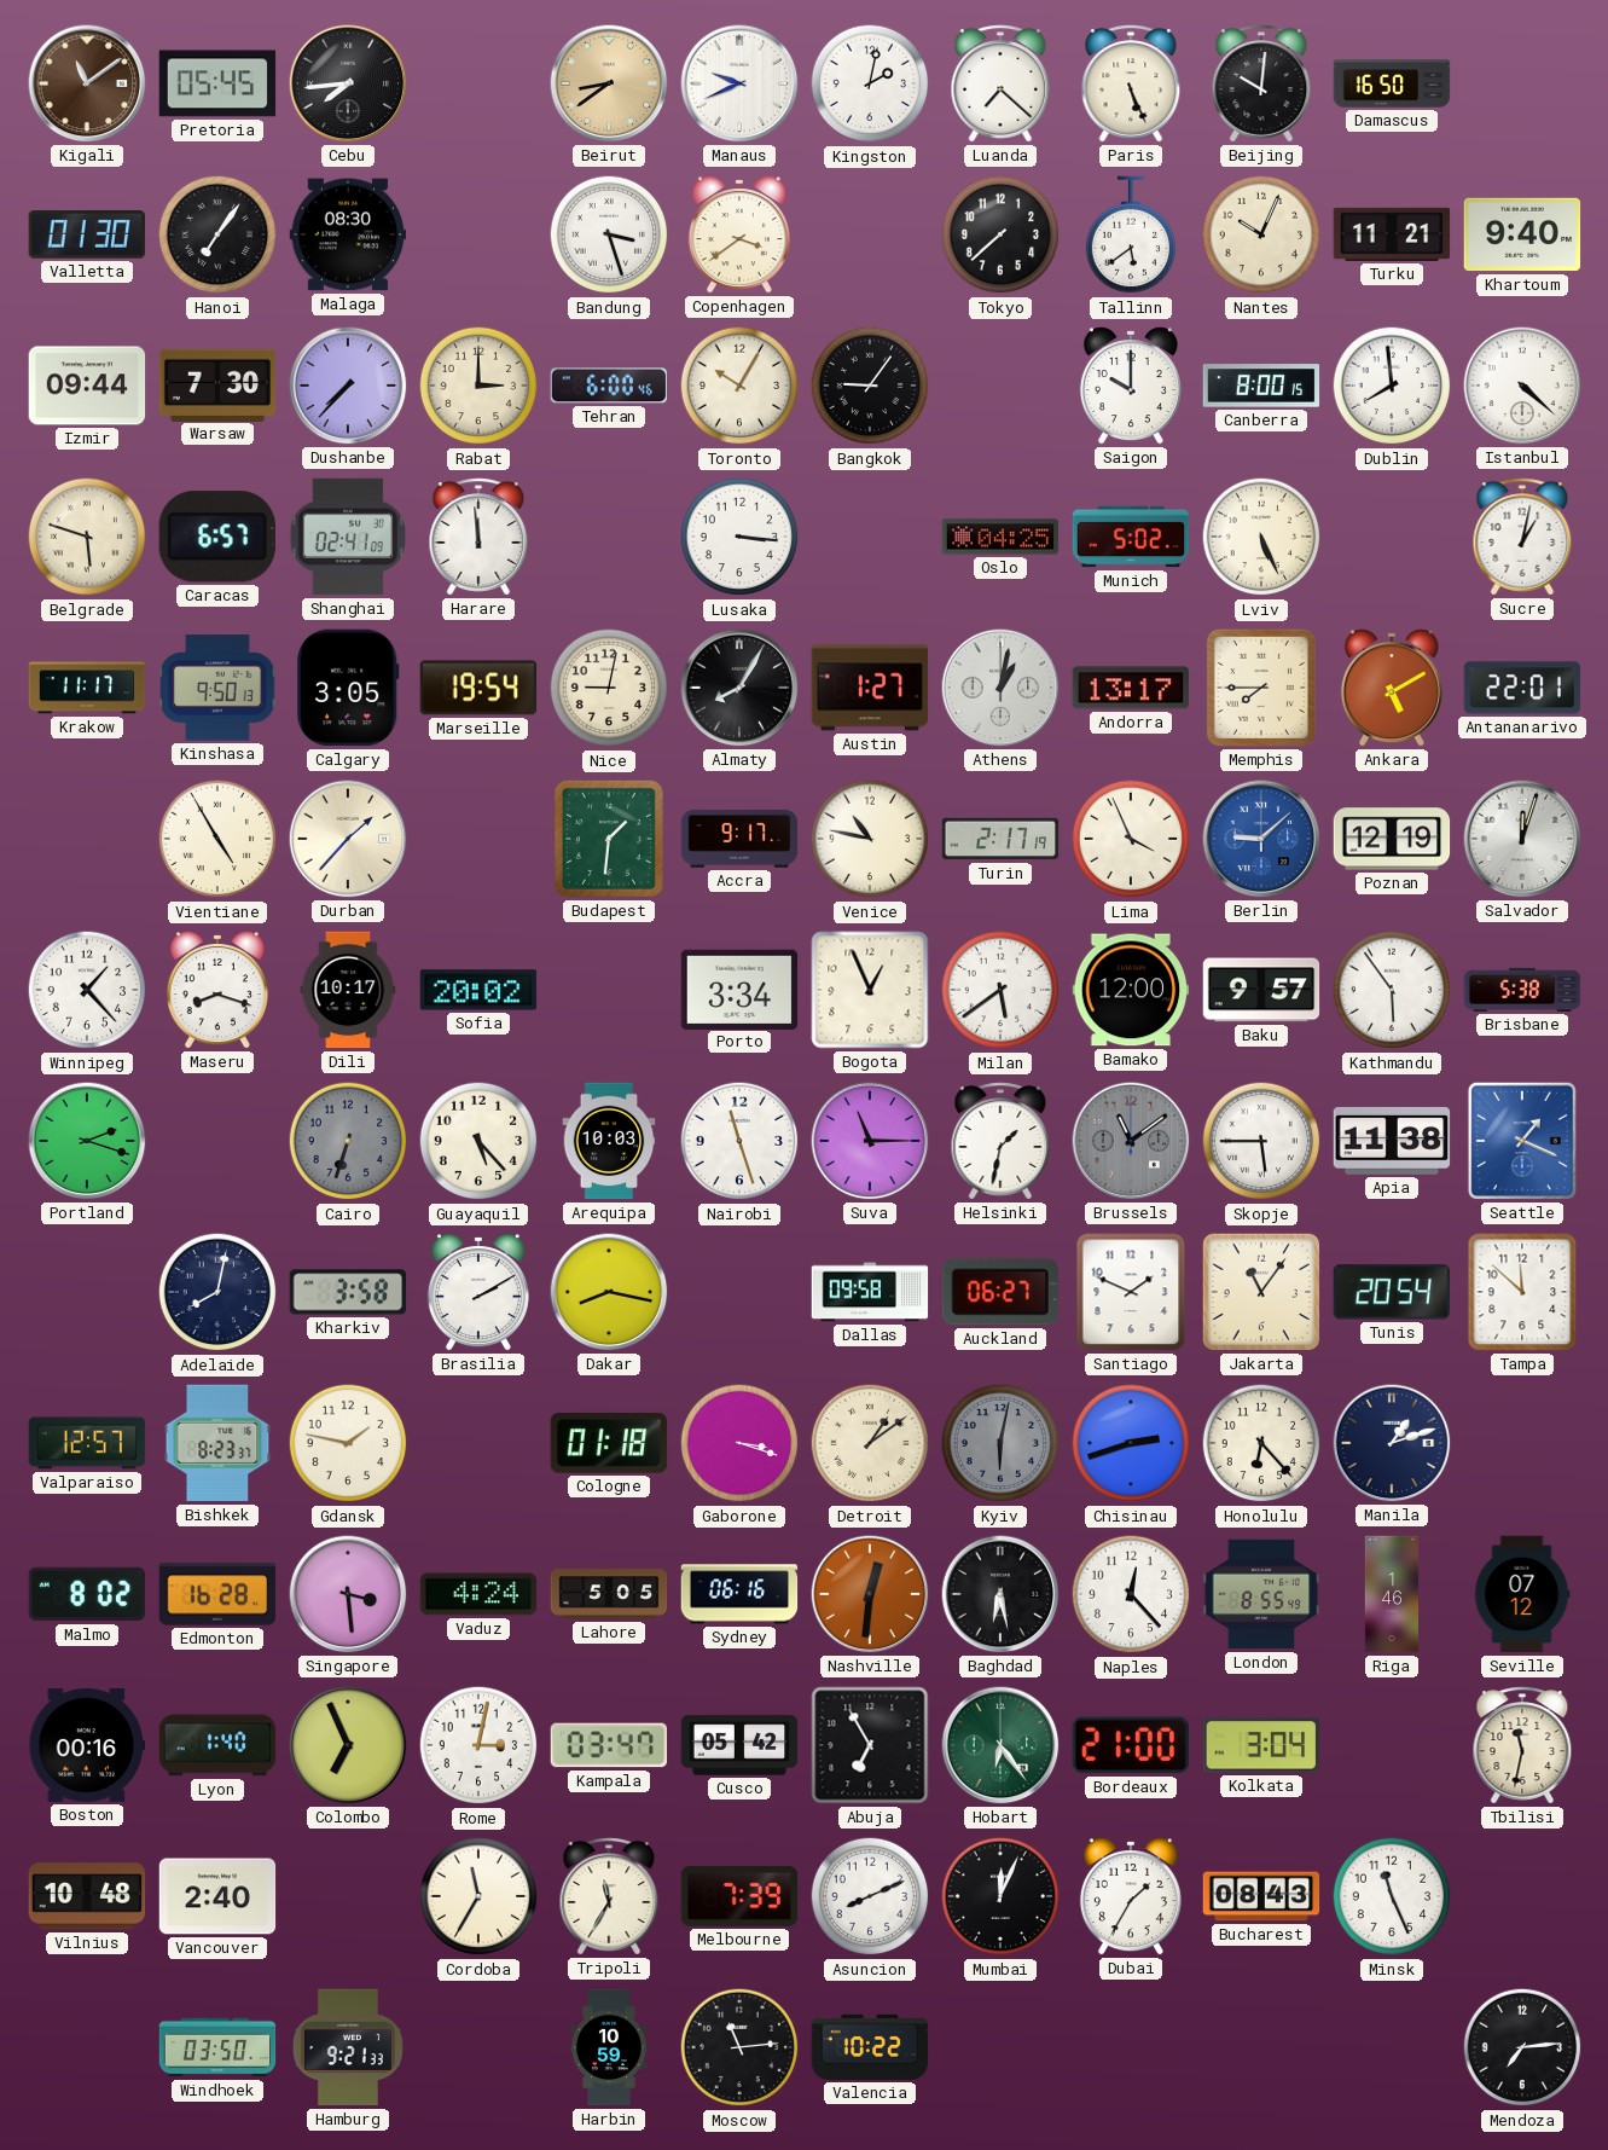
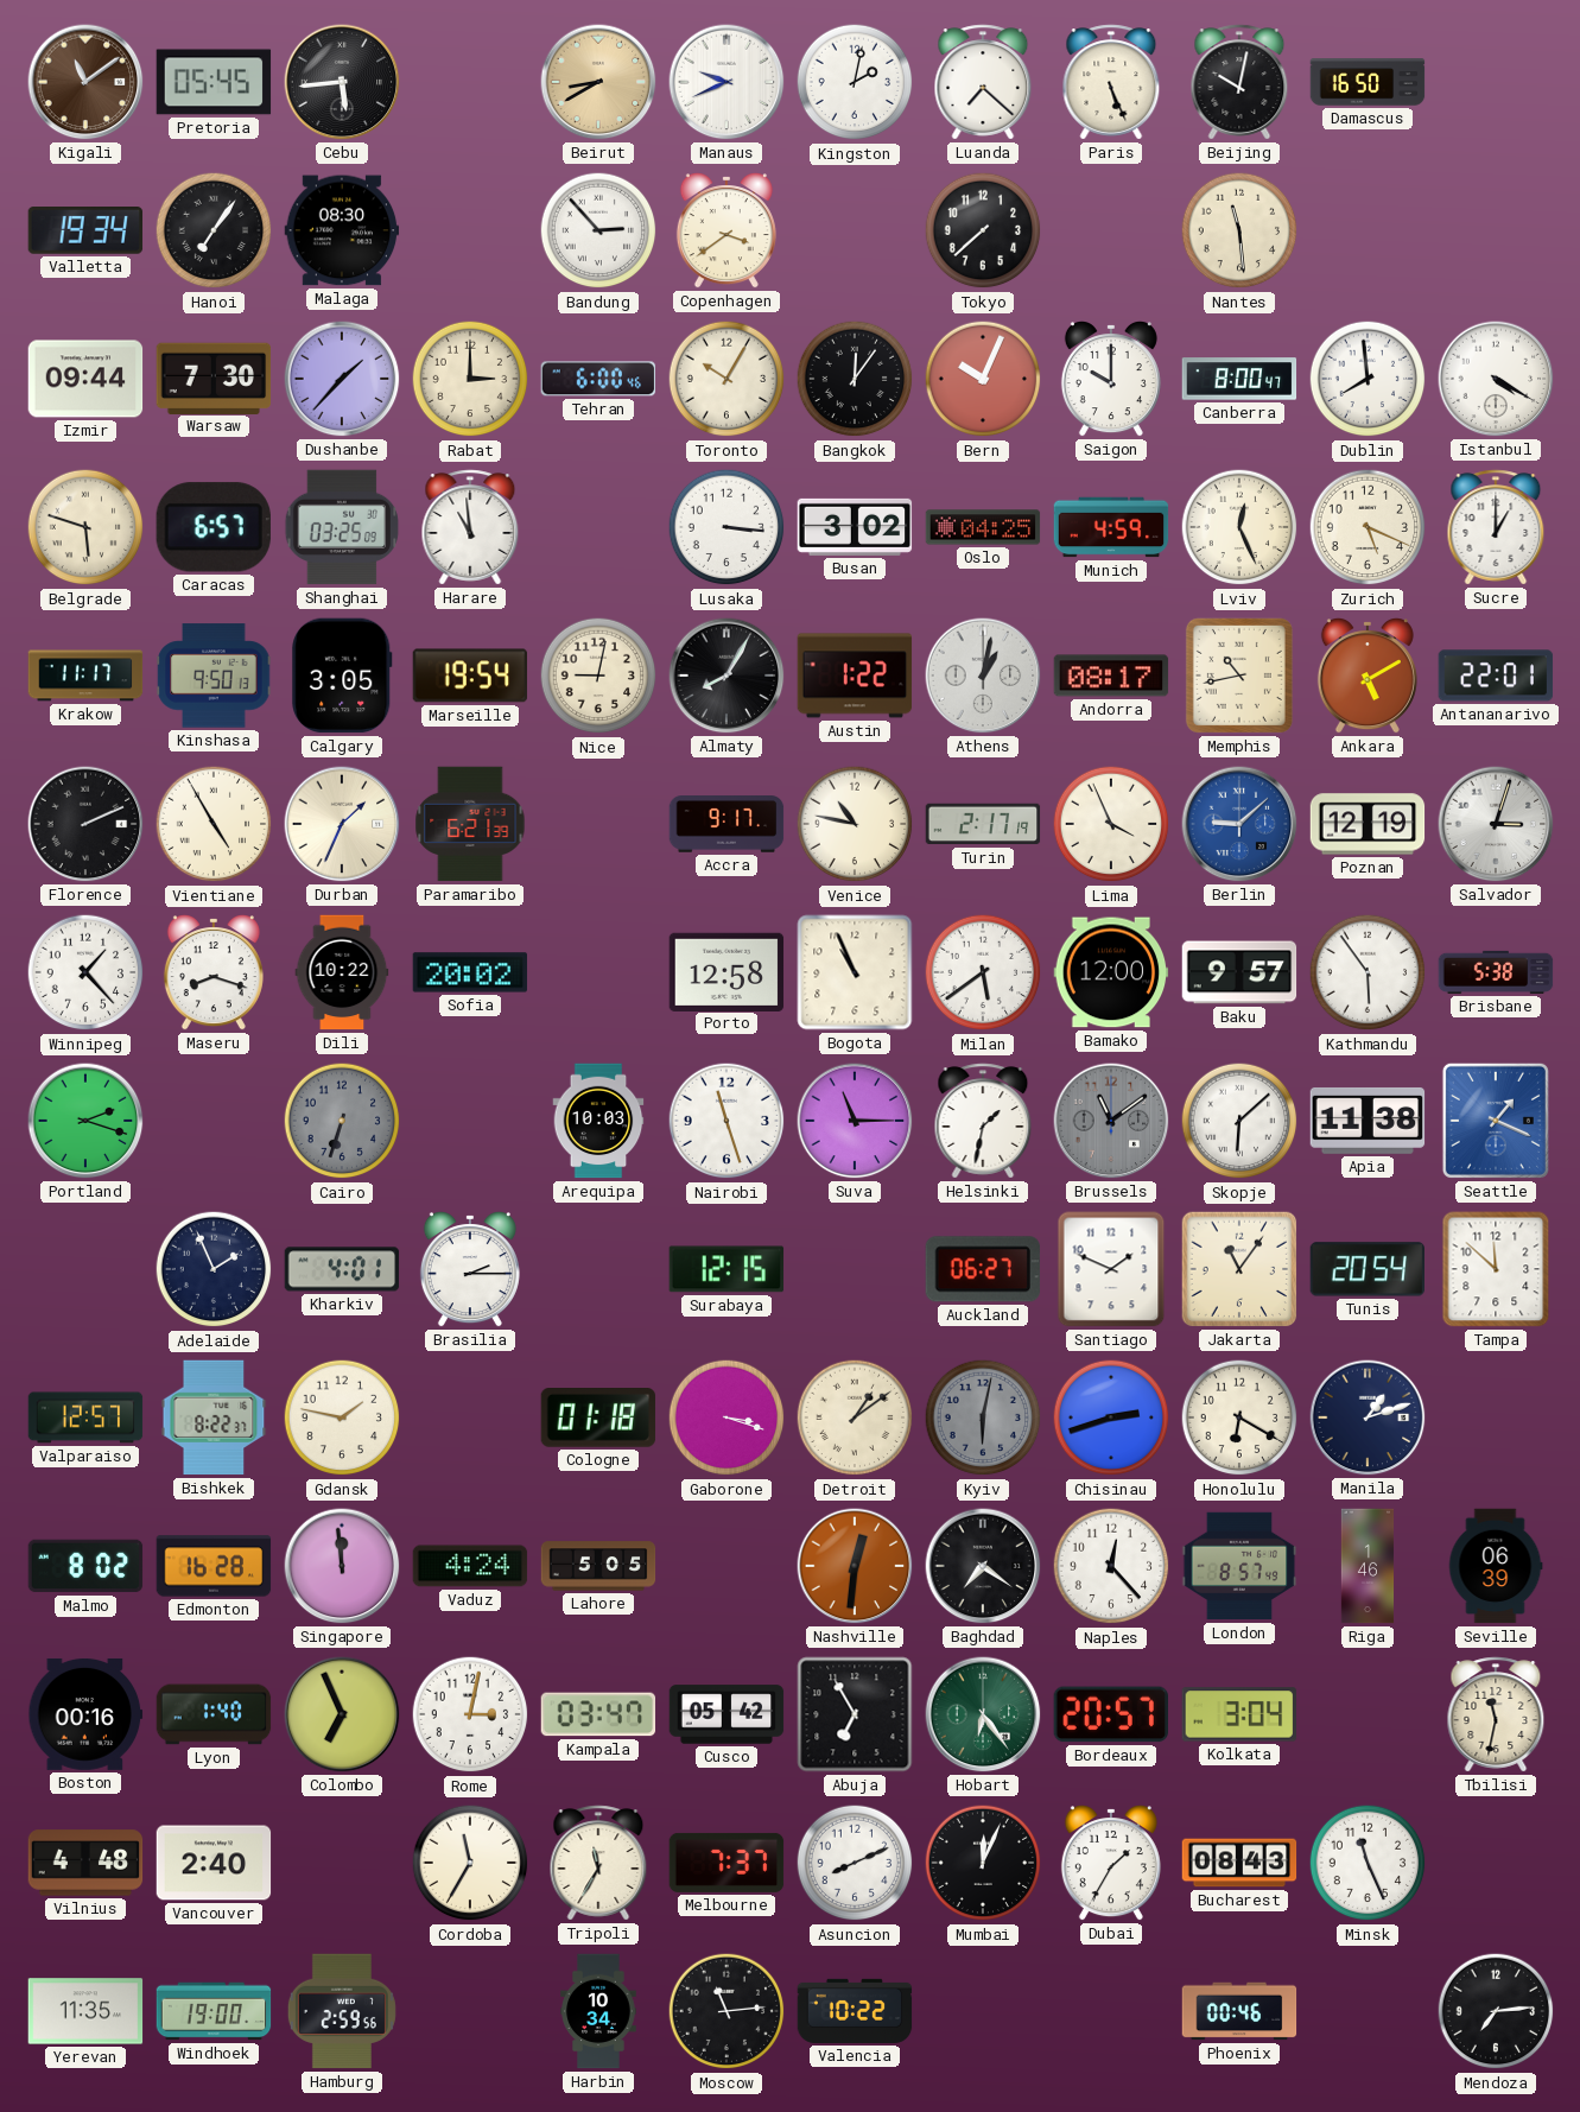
Cebu: 7:44 -> 5:44 (342, 82)
Beirut: 8:39 -> 8:40 (598, 82)
Beijing: 10:01 -> 10:02 (1239, 82)
Valletta: 01:30 -> 19:34 (85, 232)
Bandung: 3:27 -> 2:53 (598, 230)
Tallinn: 5:39 -> none (1131, 236)
Nantes: 10:04 -> 11:29 (1239, 230)
Turku: 11:21 -> none (1392, 234)
Khartoum: 9:40 -> none (1522, 234)
Dushanbe: 7:37 -> 1:37 (342, 379)
Bangkok: 9:06 -> 12:06 (855, 379)
Bern: none -> 10:04 (983, 379)
Canberra: 8:00:15 -> 8:00:47 (1239, 379)
Istanbul: 4:22 -> 4:20 (1496, 379)
Shanghai: 02:41 -> 03:25 (342, 527)
Harare: 11:59 -> 10:59 (470, 527)
Busan: none -> 3:02 (855, 527)
Munich: 5:02 -> 4:59 (1111, 527)
Lviv: 5:26 -> 12:26 (1239, 527)
Zurich: none -> 5:19 (1368, 527)
Sucre: 1:02 -> 1:00 (1496, 527)
Austin: 1:27 -> 1:22 (855, 676)
Andorra: 13:17 -> 08:17 (1111, 676)
Memphis: 7:45 -> 10:43 (1239, 676)
Florence: none -> 2:11 (85, 824)
Durban: 1:37 -> 1:34 (342, 824)
Paramaribo: none -> 6:21 (470, 824)
Budapest: 1:31 -> none (609, 839)
Salvador: 12:03 -> 3:03 (1496, 824)
Dili: 10:17 -> 10:22 (342, 972)
Porto: 3:34 -> 12:58 (726, 971)
Bogota: 12:56 -> 10:56 (855, 972)
Guayaquil: 5:23 -> none (478, 1141)
Skopje: 5:45 -> 6:08 (1239, 1121)
Adelaide: 8:02 -> 1:56 (214, 1269)
Kharkiv: 3:58 -> 4:01 (342, 1269)
Brasilia: 2:10 -> 2:15 (470, 1270)
Dakar: 8:17 -> none (609, 1292)
Surabaya: none -> 12:15 (726, 1269)
Dallas: 09:58 -> none (870, 1292)
Bishkek: 8:23 -> 8:22 (214, 1417)
Honolulu: 6:23 -> 6:20 (1239, 1417)
Singapore: 3:29 -> 11:59 (342, 1566)
Sydney: 06:16 -> none (739, 1594)
Baghdad: 6:28 -> 7:21 (983, 1566)
London: 8:55 -> 8:57 (1239, 1566)
Seville: 07:12 -> 06:39 (1496, 1566)
Bordeaux: 21:00 -> 20:57 (1110, 1714)
Vilnius: 10:48 -> 4:48 (85, 1863)
Melbourne: 7:39 -> 7:37 (726, 1863)
Yerevan: none -> 11:35 (85, 2011)
Windhoek: 03:50 -> 19:00 (214, 2011)
Hamburg: 9:21 -> 2:59 (342, 2011)
Harbin: 10:59 -> 10:34 (598, 2011)
Phoenix: none -> 00:46 (1239, 2011)
